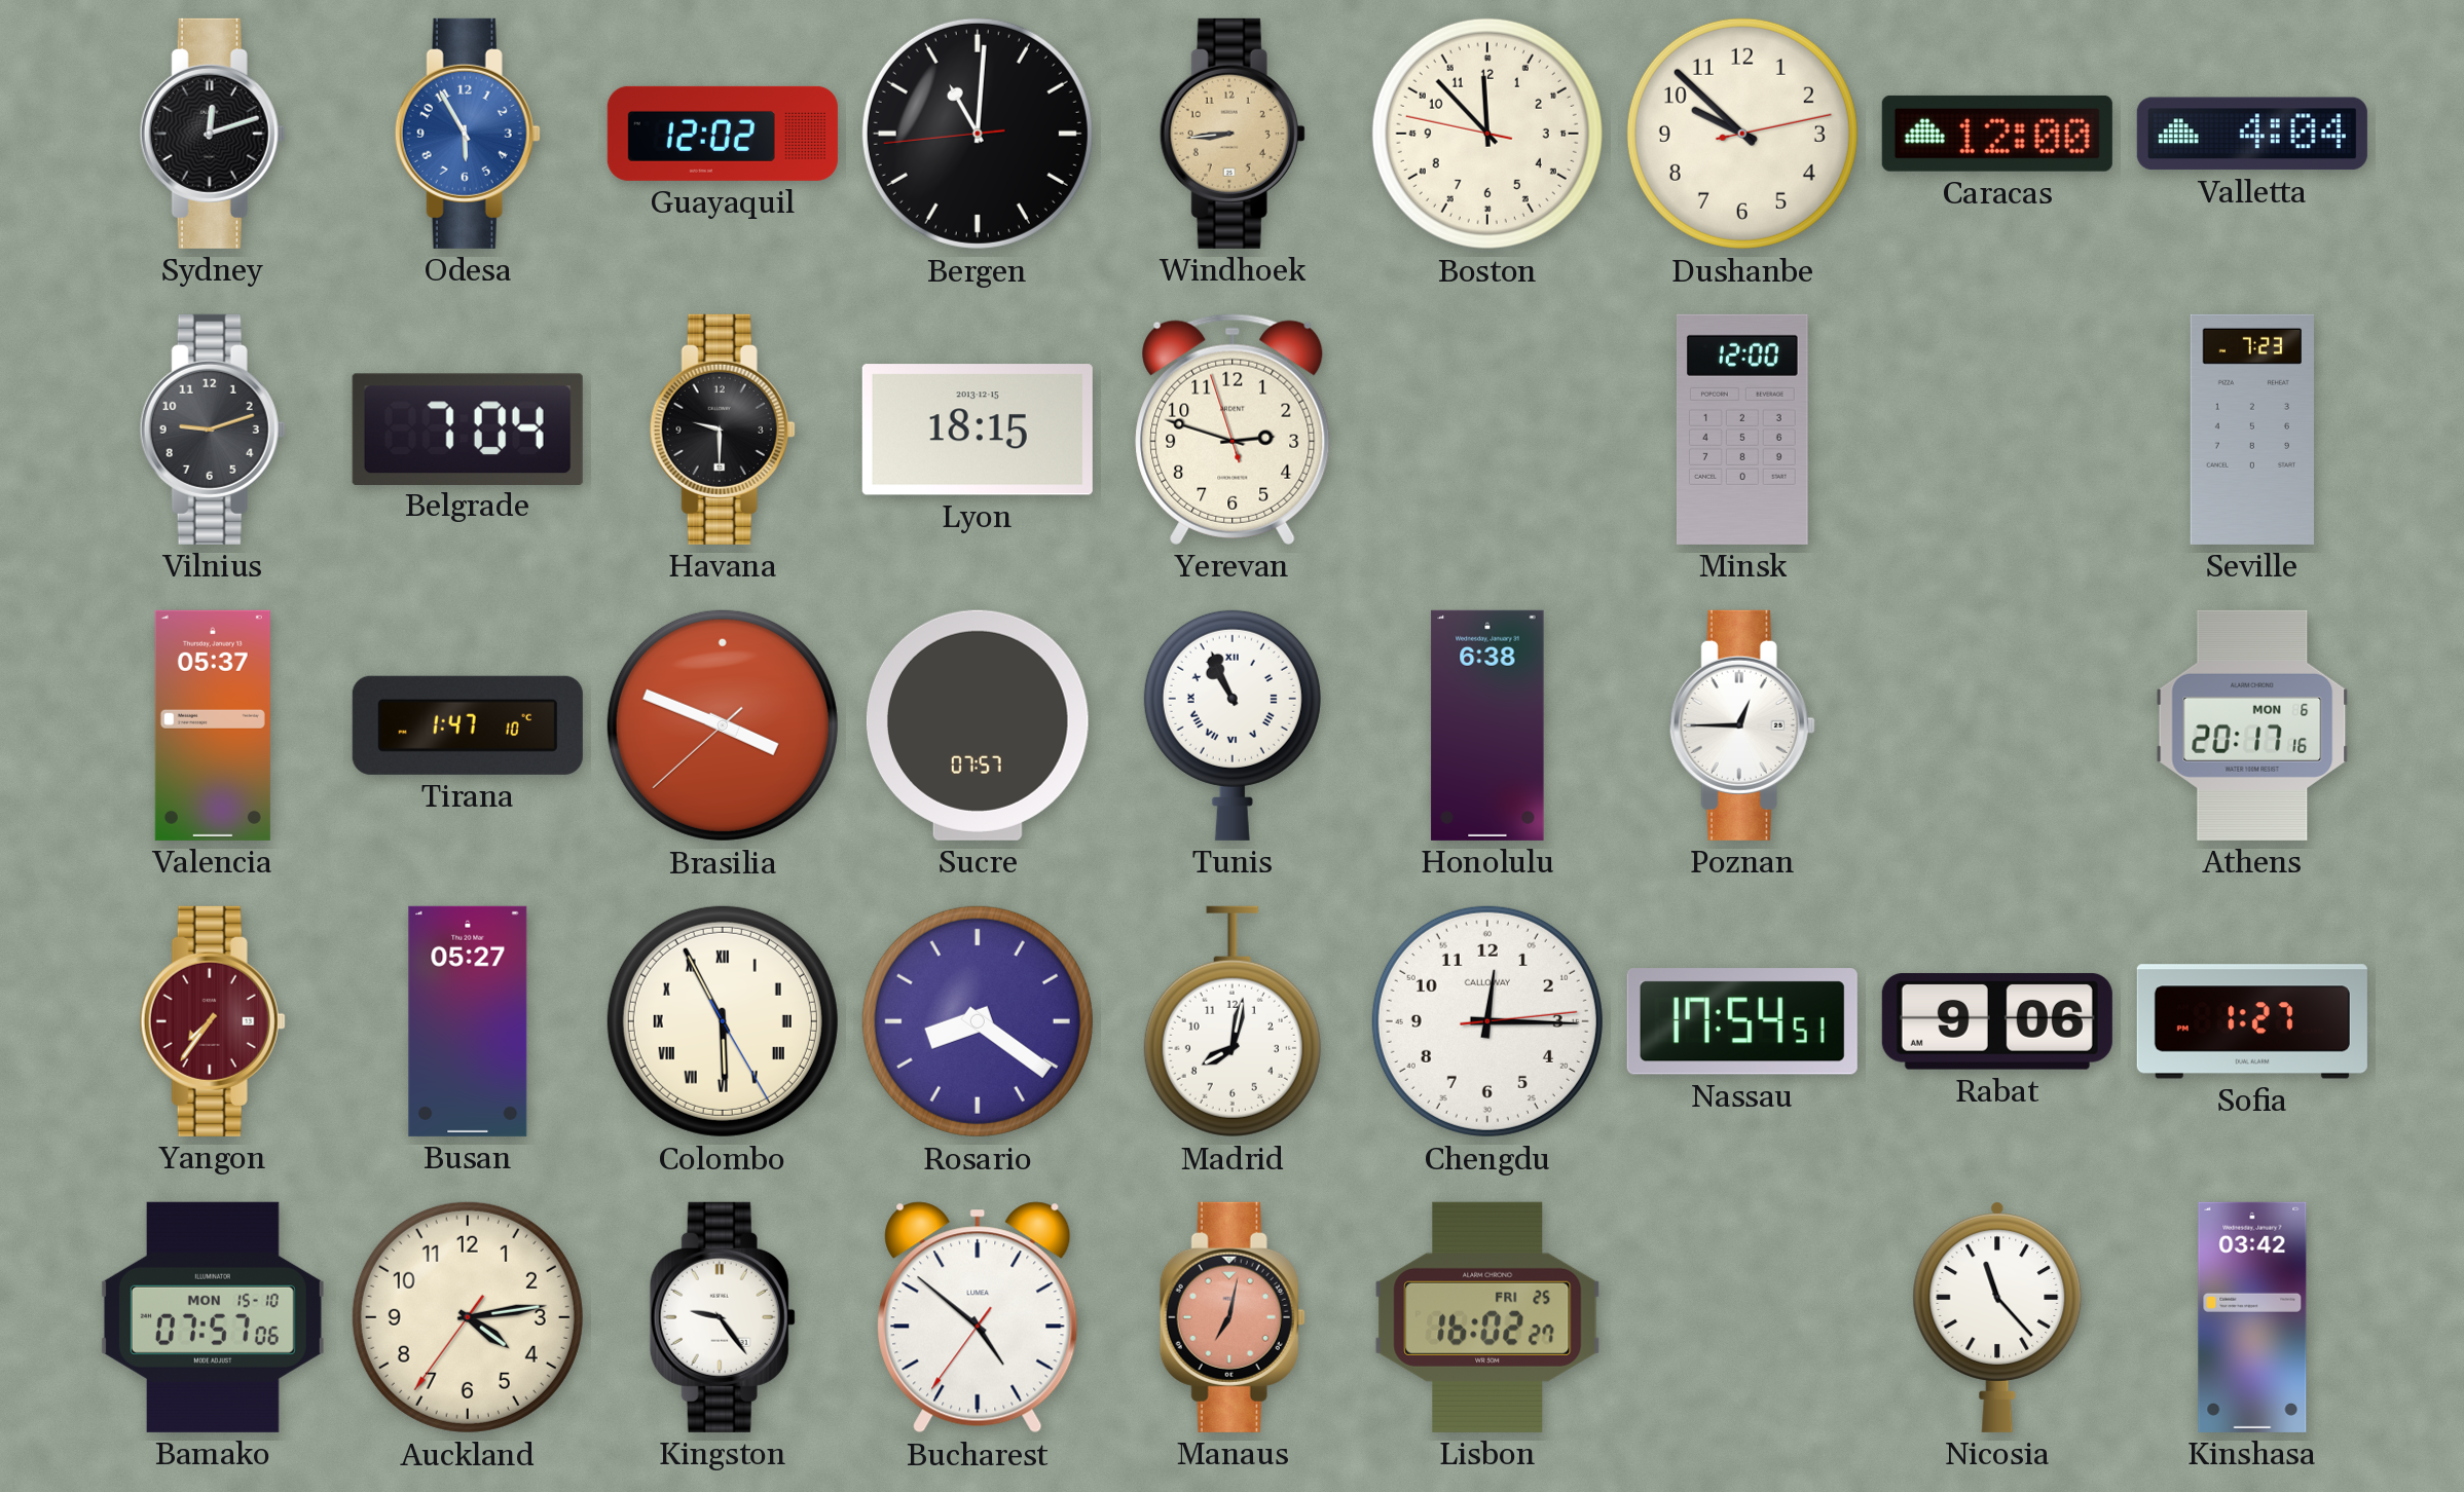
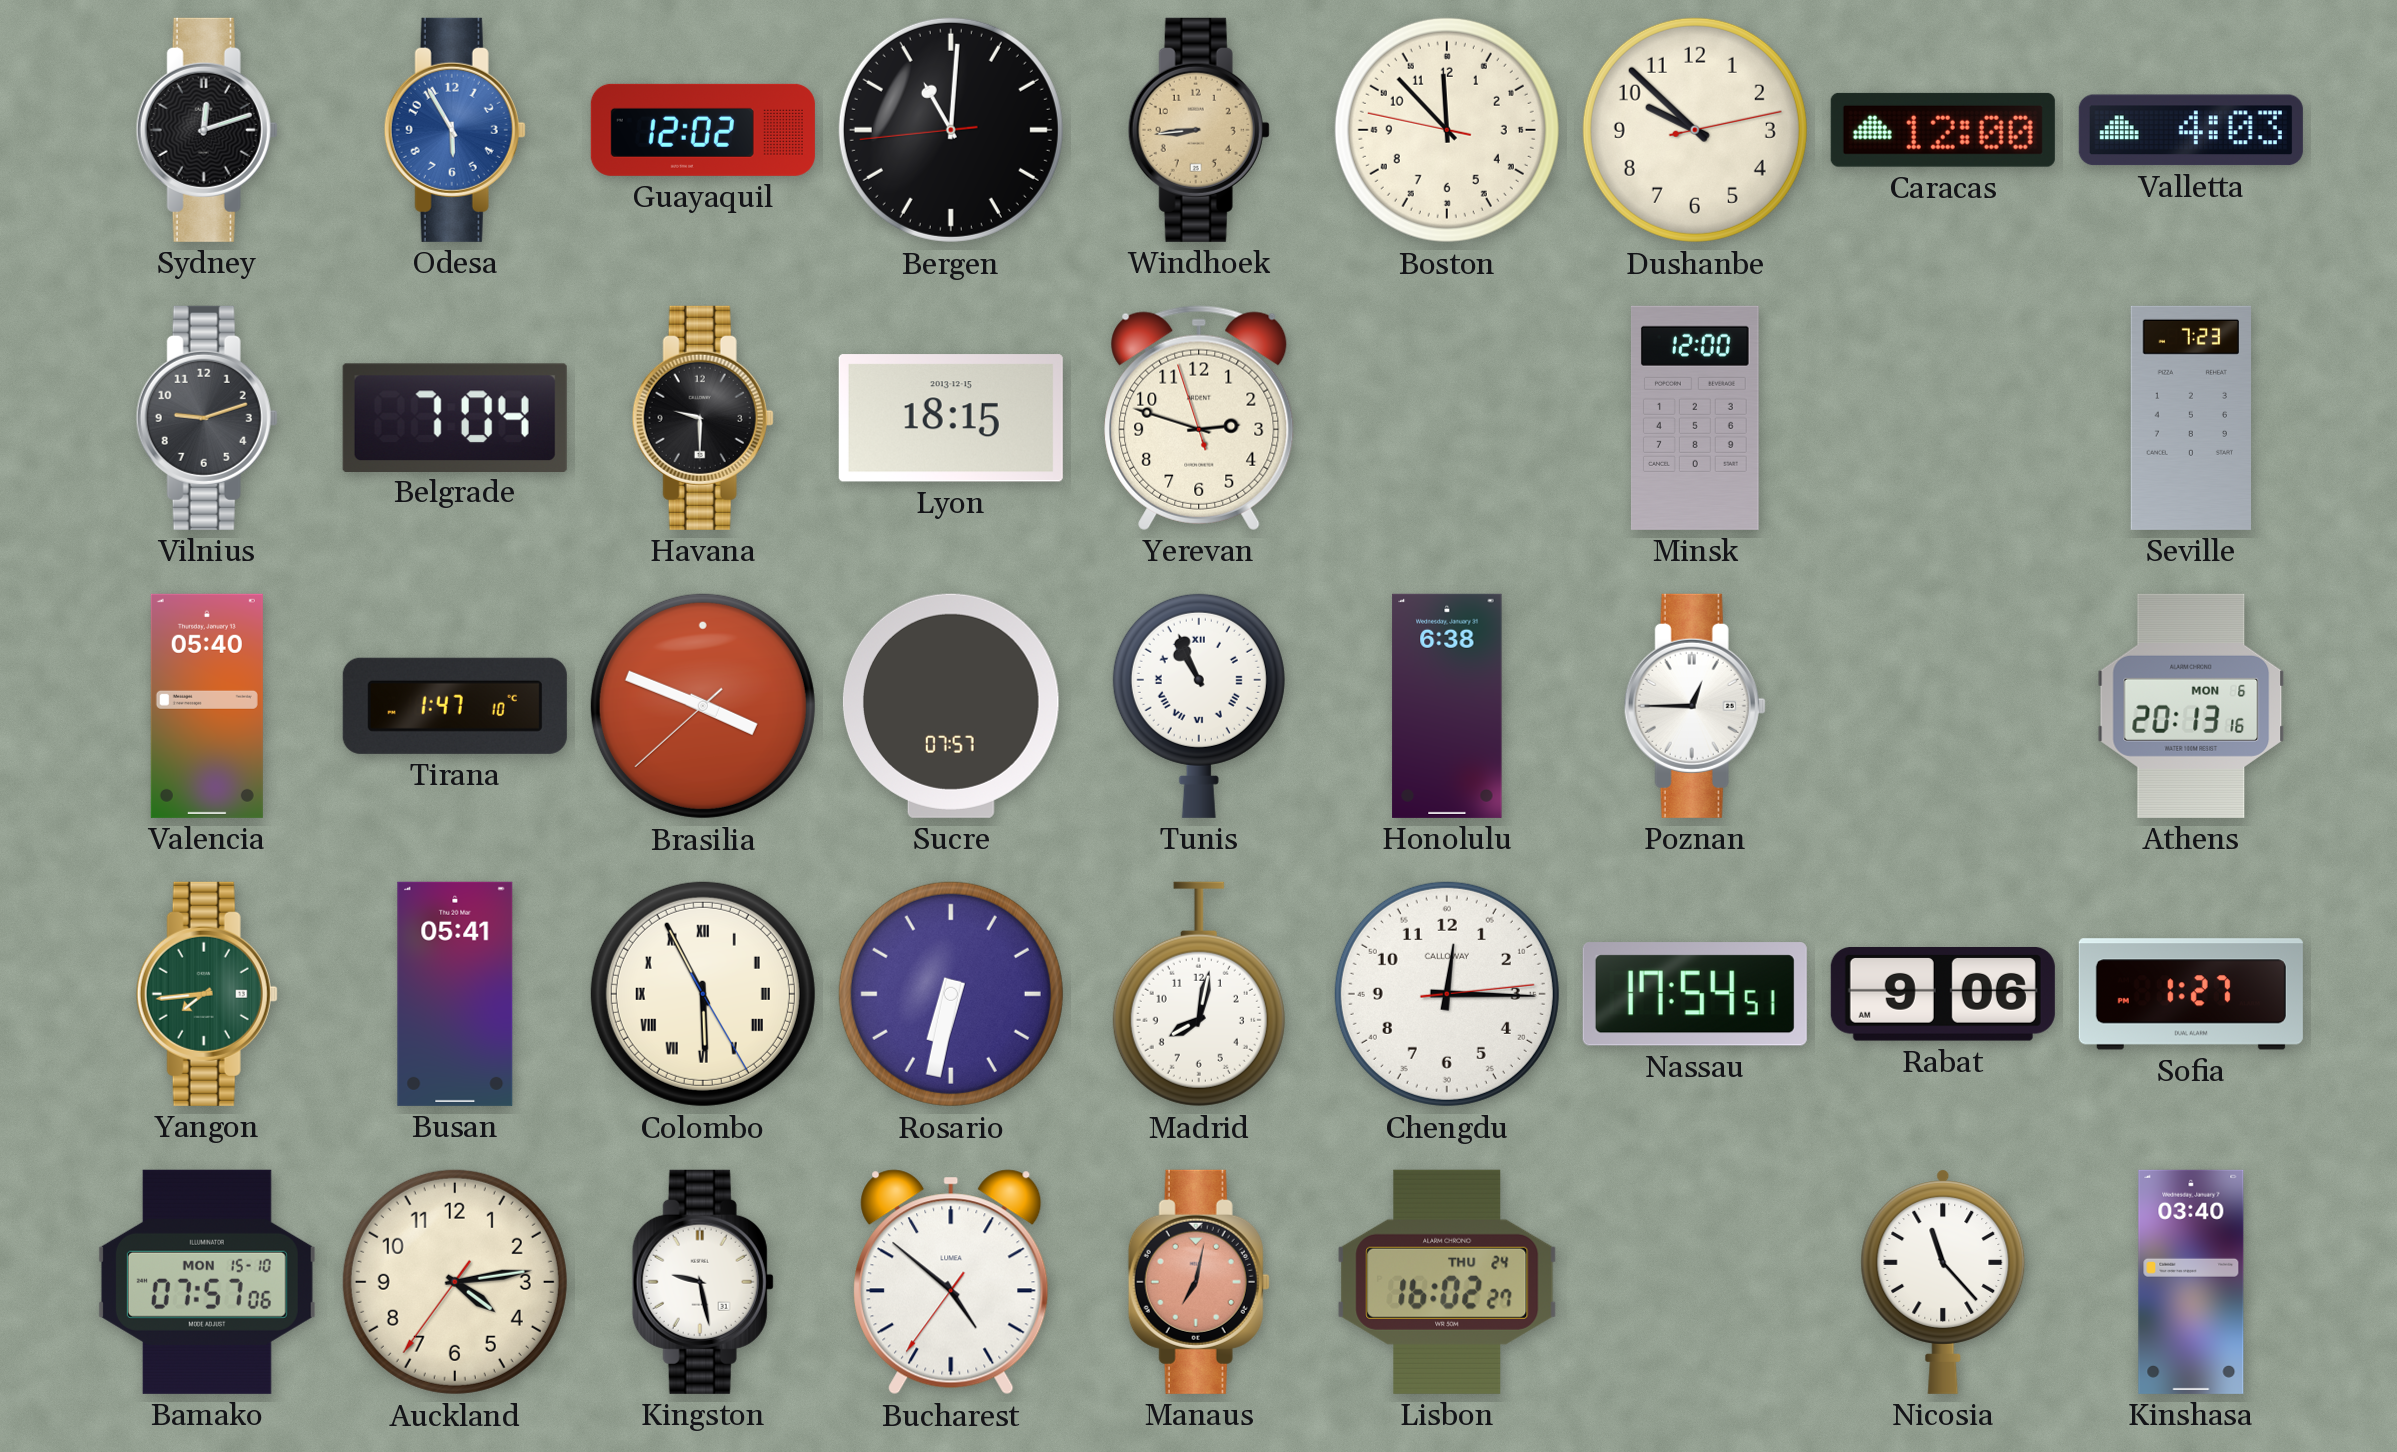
Valletta: 4:04 -> 4:03 (2191, 130)
Valencia: 05:37 -> 05:40 (207, 706)
Athens: 20:17 -> 20:13 (2191, 706)
Yangon: 7:36 -> 7:44 (207, 994)
Yangon dial: burgundy -> green (207, 994)
Busan: 05:27 -> 05:41 (455, 994)
Rosario: 8:21 -> 6:32 (951, 994)
Kingston: 9:24 -> 9:28 (703, 1282)
Lisbon date: FRI 25 -> THU 24 (1447, 1282)
Kinshasa: 03:42 -> 03:40 (2191, 1282)
